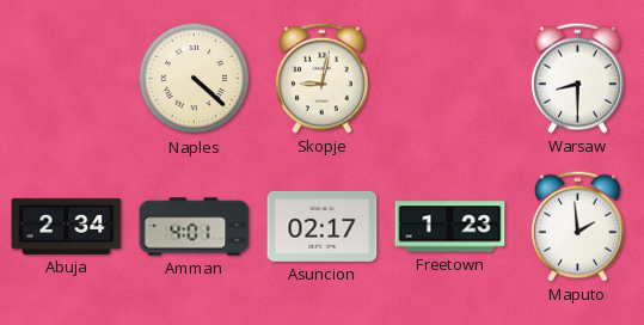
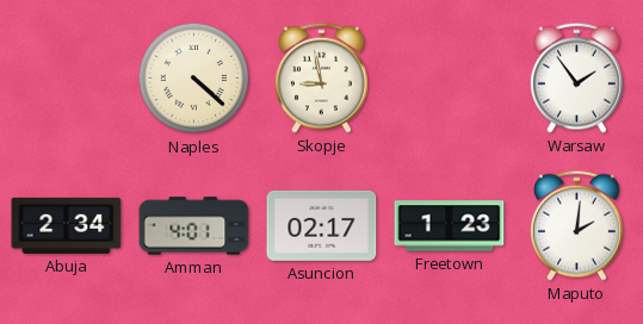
Skopje: 9:02 -> 8:58 (321, 77)
Warsaw: 8:30 -> 1:54 (576, 77)
Maputo: 1:59 -> 2:01 (576, 225)
